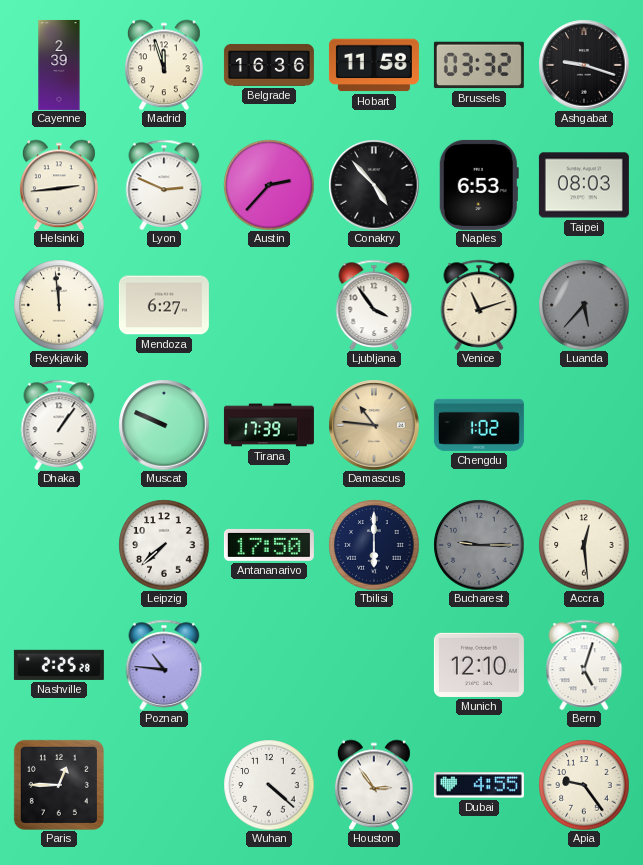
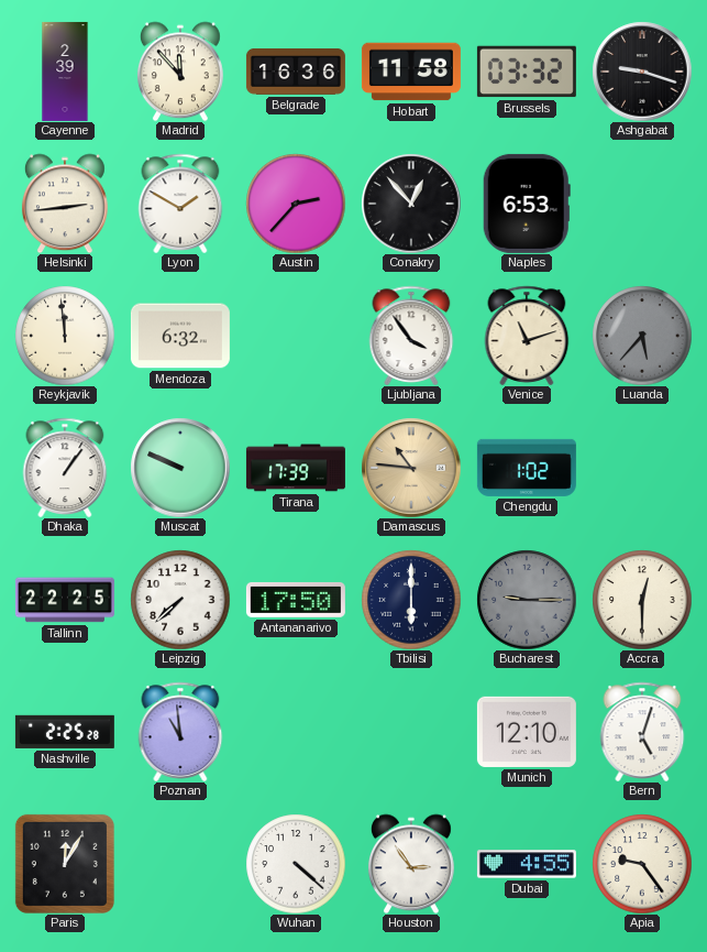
Madrid: 11:57 -> 11:53 (180, 72)
Lyon: 2:49 -> 1:50 (180, 204)
Conakry: 4:53 -> 12:53 (411, 204)
Taipei: 08:03 -> none (584, 185)
Mendoza: 6:27 -> 6:32 (180, 336)
Tallinn: none -> 22:25 (65, 600)
Accra: 12:29 -> 12:30 (642, 600)
Poznan: 10:46 -> 10:59 (180, 732)
Paris: 12:45 -> 12:05 (65, 864)
